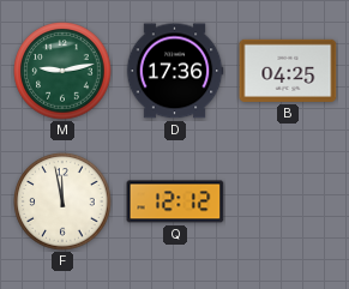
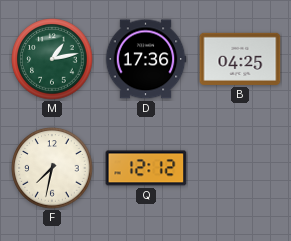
M: 9:13 -> 1:13 (52, 59)
F: 11:58 -> 7:32 (52, 168)
